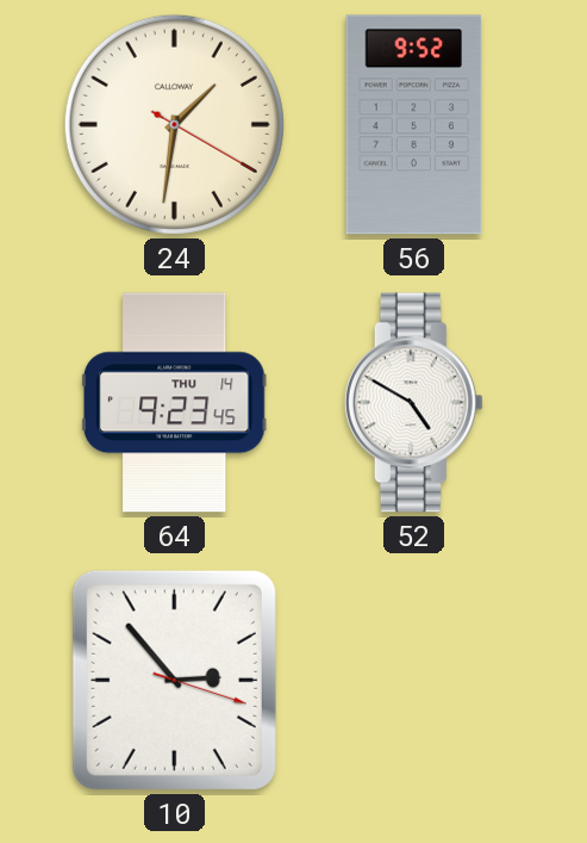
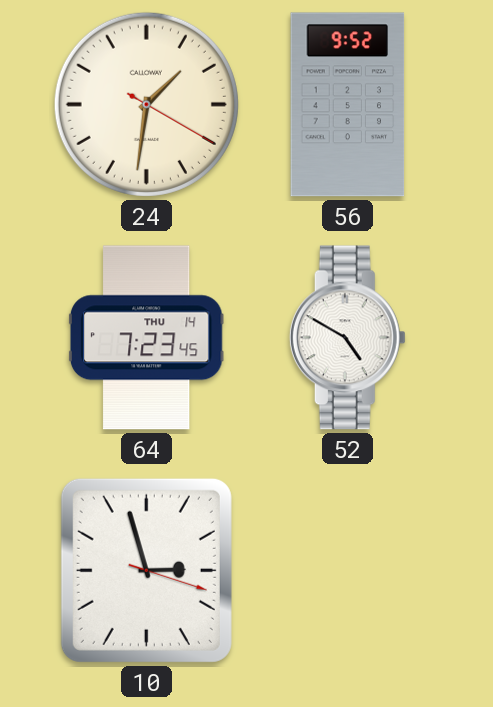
64: 9:23 -> 7:23 (146, 338)
10: 2:53 -> 2:57 (146, 570)
